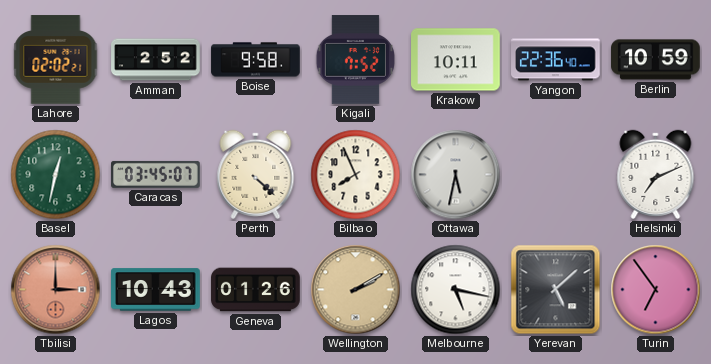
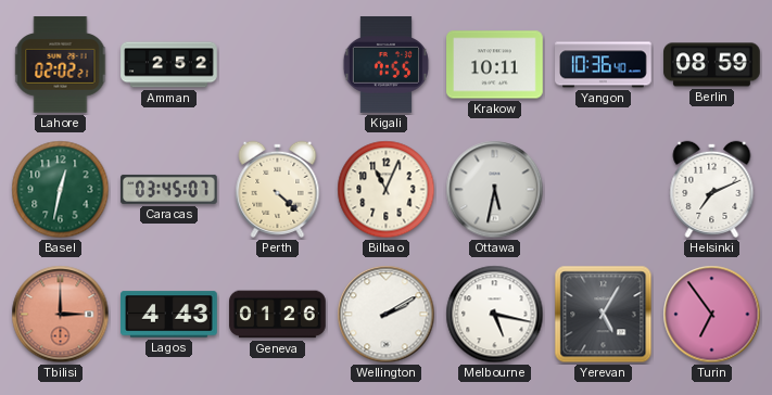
Boise: 9:58 -> none (256, 60)
Kigali: 7:52 -> 7:55 (385, 65)
Yangon: 22:36 -> 10:36 (604, 65)
Berlin: 10:59 -> 08:59 (712, 65)
Bilbao: 7:56 -> 11:04 (387, 190)
Lagos: 10:43 -> 4:43 (169, 315)
Wellington dial: champagne -> white (387, 315)
Yerevan: 5:08 -> 5:05 (604, 315)
